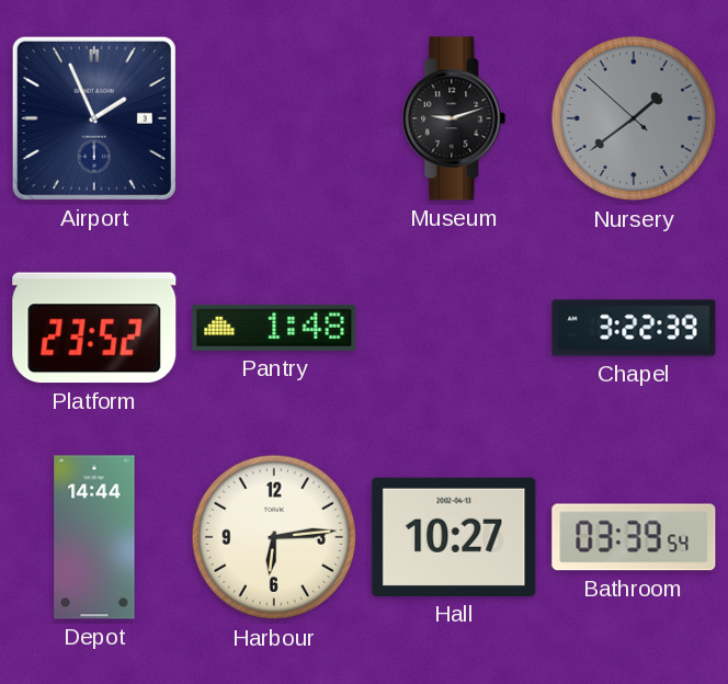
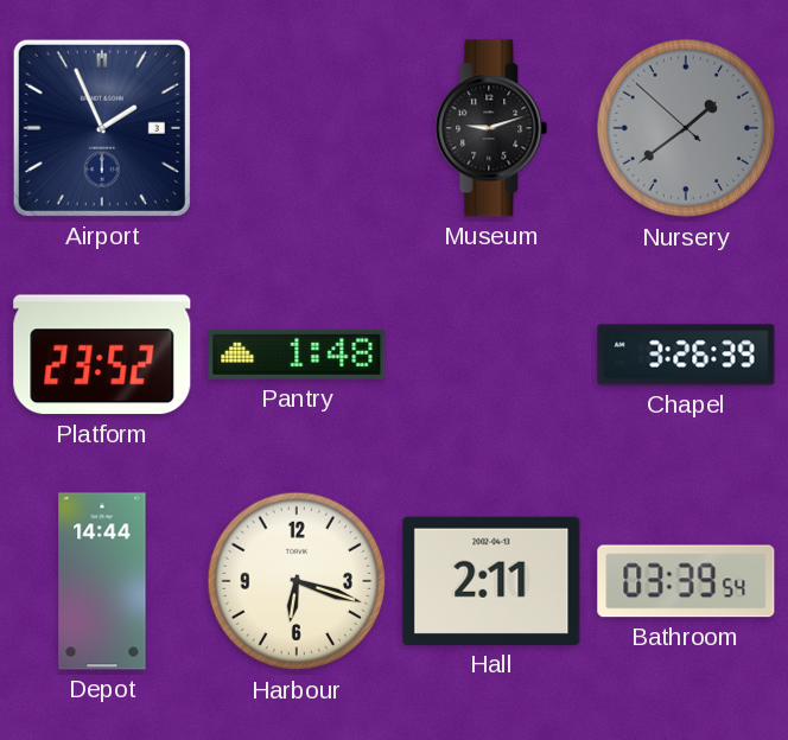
Chapel: 3:22 -> 3:26 (686, 355)
Harbour: 6:14 -> 6:18 (297, 581)
Hall: 10:27 -> 2:11 (491, 581)
